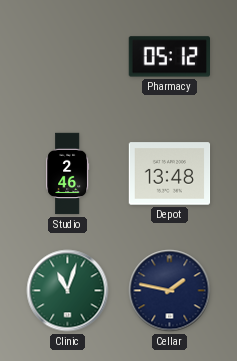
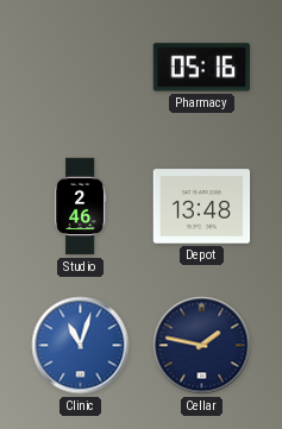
Pharmacy: 05:12 -> 05:16 (201, 68)
Clinic dial: green -> blue (81, 346)
